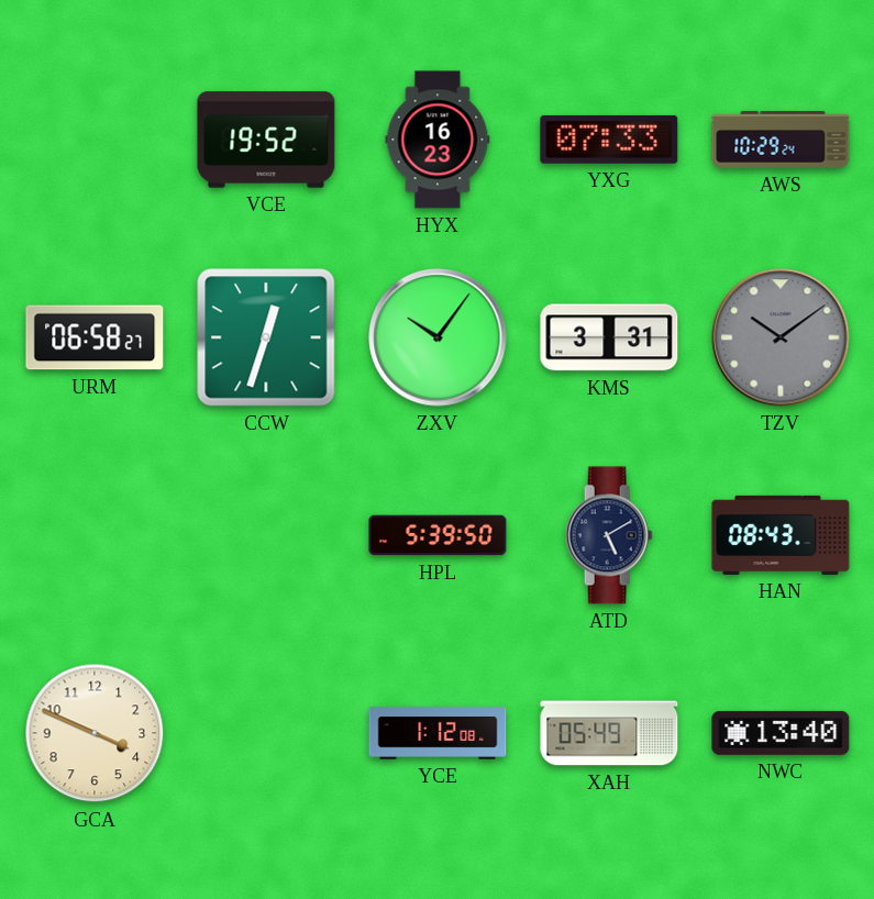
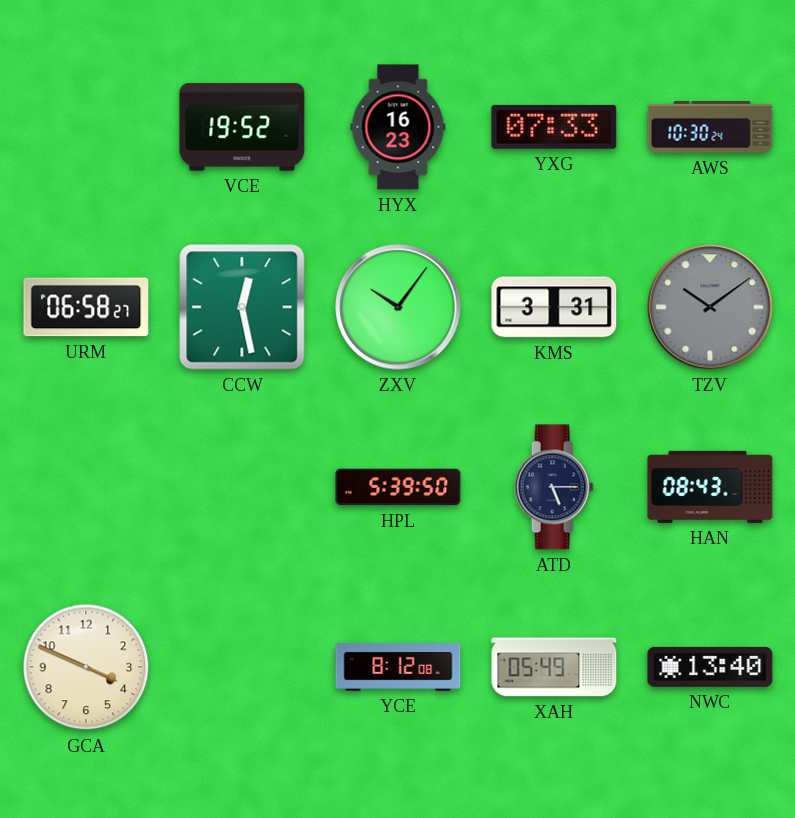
AWS: 10:29 -> 10:30 (710, 128)
CCW: 12:33 -> 12:28 (242, 307)
ATD: 5:10 -> 5:15 (554, 487)
YCE: 1:12 -> 8:12 (398, 667)
